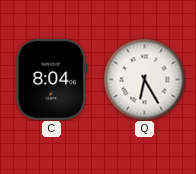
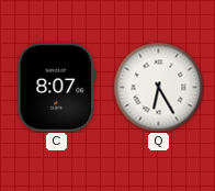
C: 8:04 -> 8:07 (57, 87)
